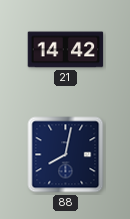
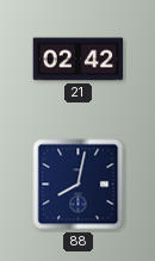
21: 14:42 -> 02:42 (79, 60)
